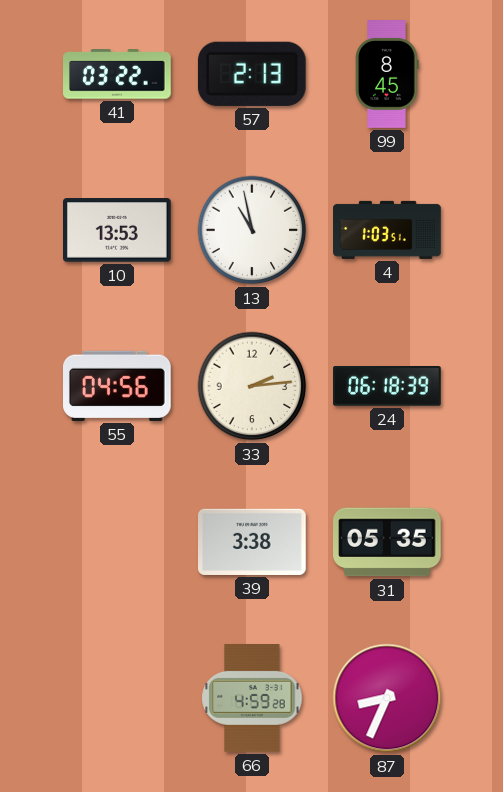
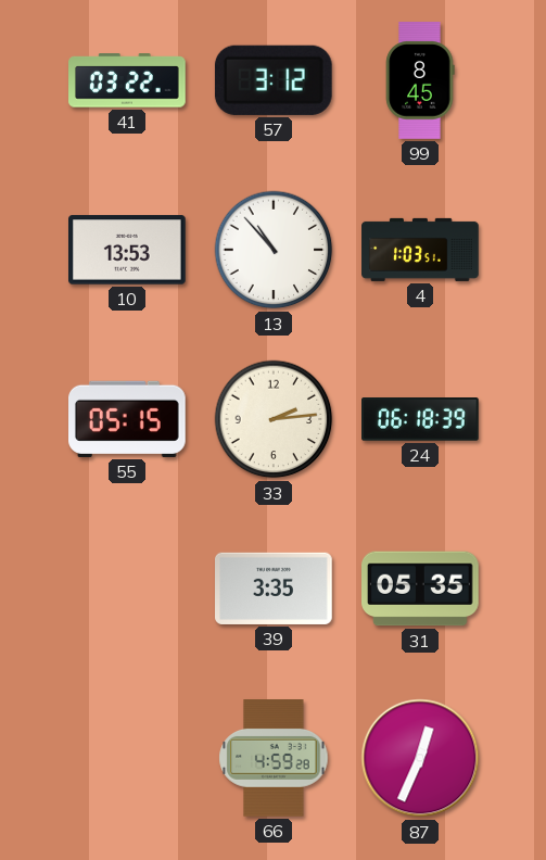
57: 2:13 -> 3:12 (274, 80)
13: 10:58 -> 10:53 (274, 250)
55: 04:56 -> 05:15 (128, 419)
39: 3:38 -> 3:35 (275, 589)
87: 8:34 -> 12:34 (420, 758)
